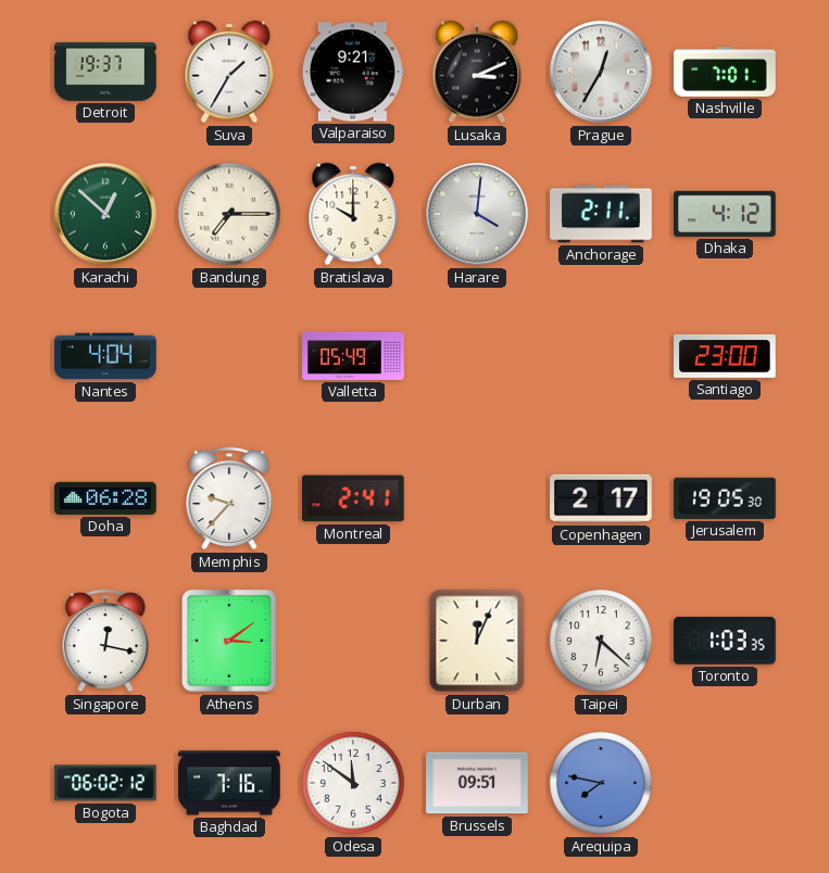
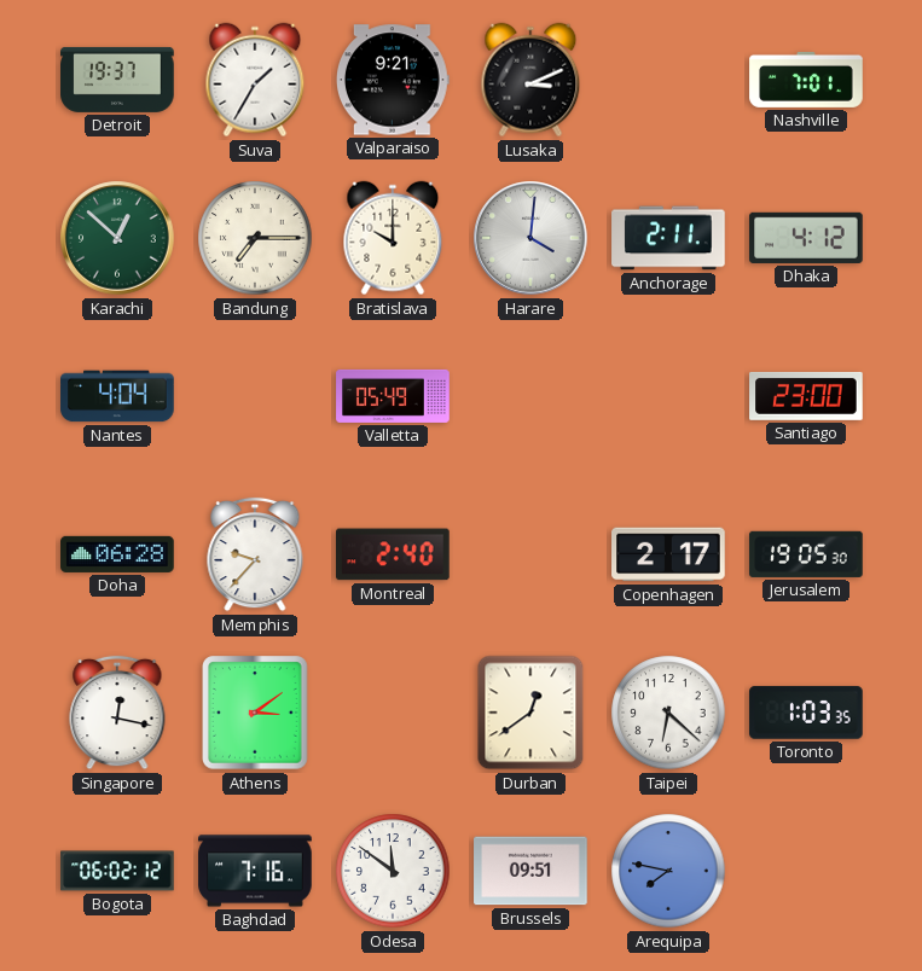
Prague: 12:35 -> none (601, 72)
Montreal: 2:41 -> 2:40 (394, 554)
Durban: 12:04 -> 12:39 (530, 713)
